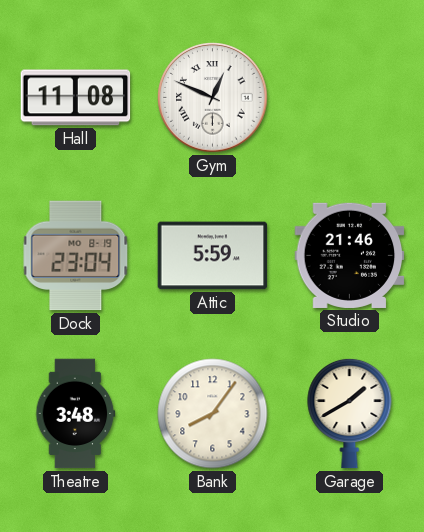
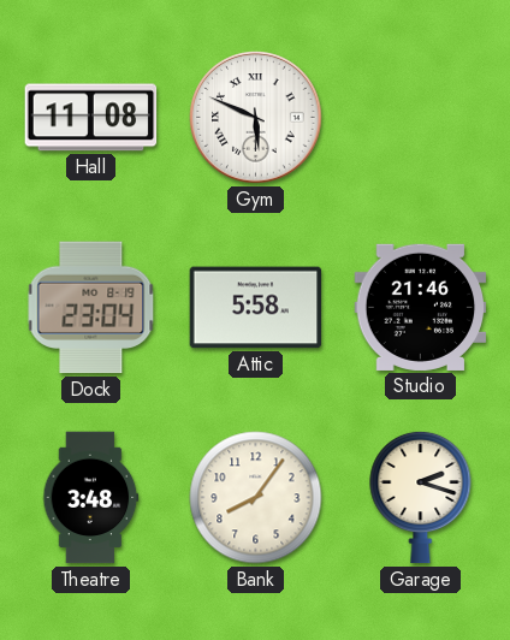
Gym: 12:49 -> 5:49 (256, 118)
Attic: 5:59 -> 5:58 (256, 308)
Garage: 1:40 -> 2:18 (421, 497)
